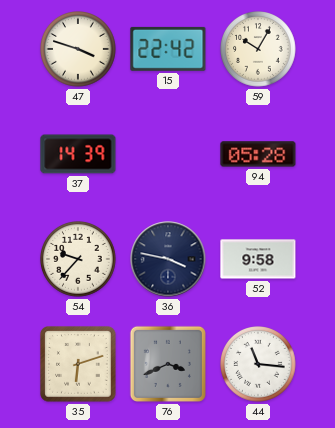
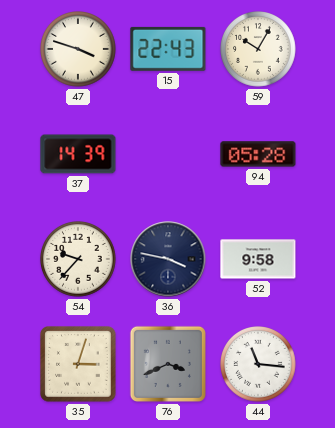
15: 22:42 -> 22:43 (168, 49)
35: 6:12 -> 3:03 (78, 364)
